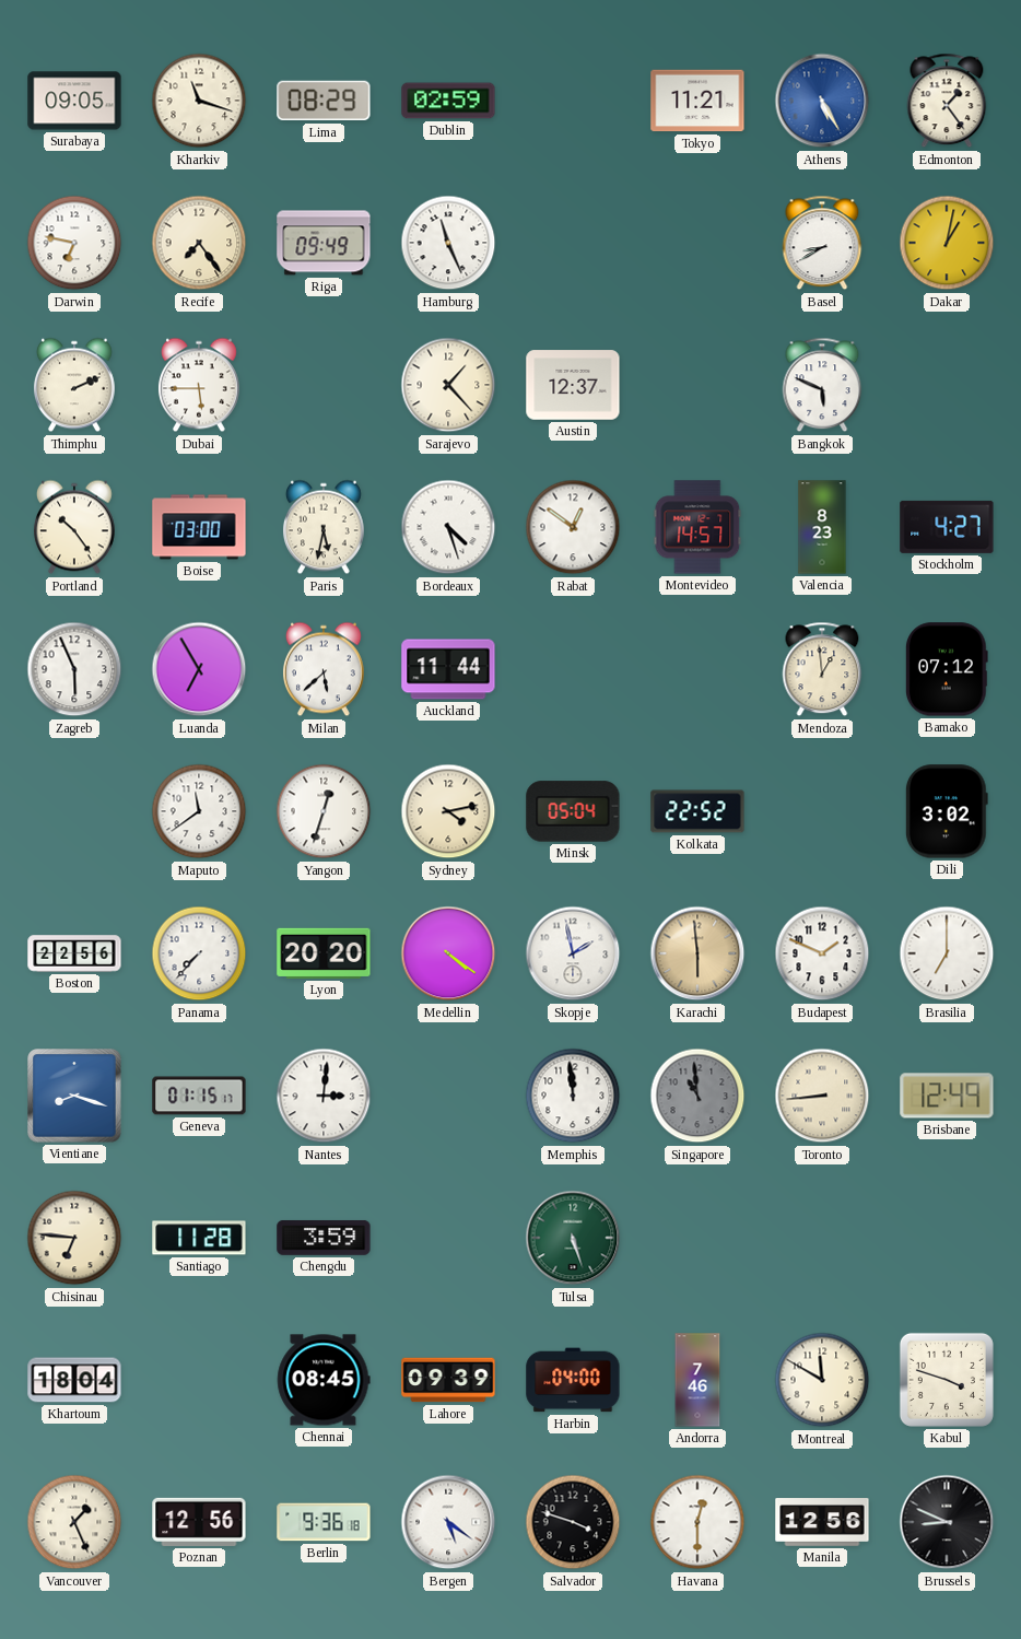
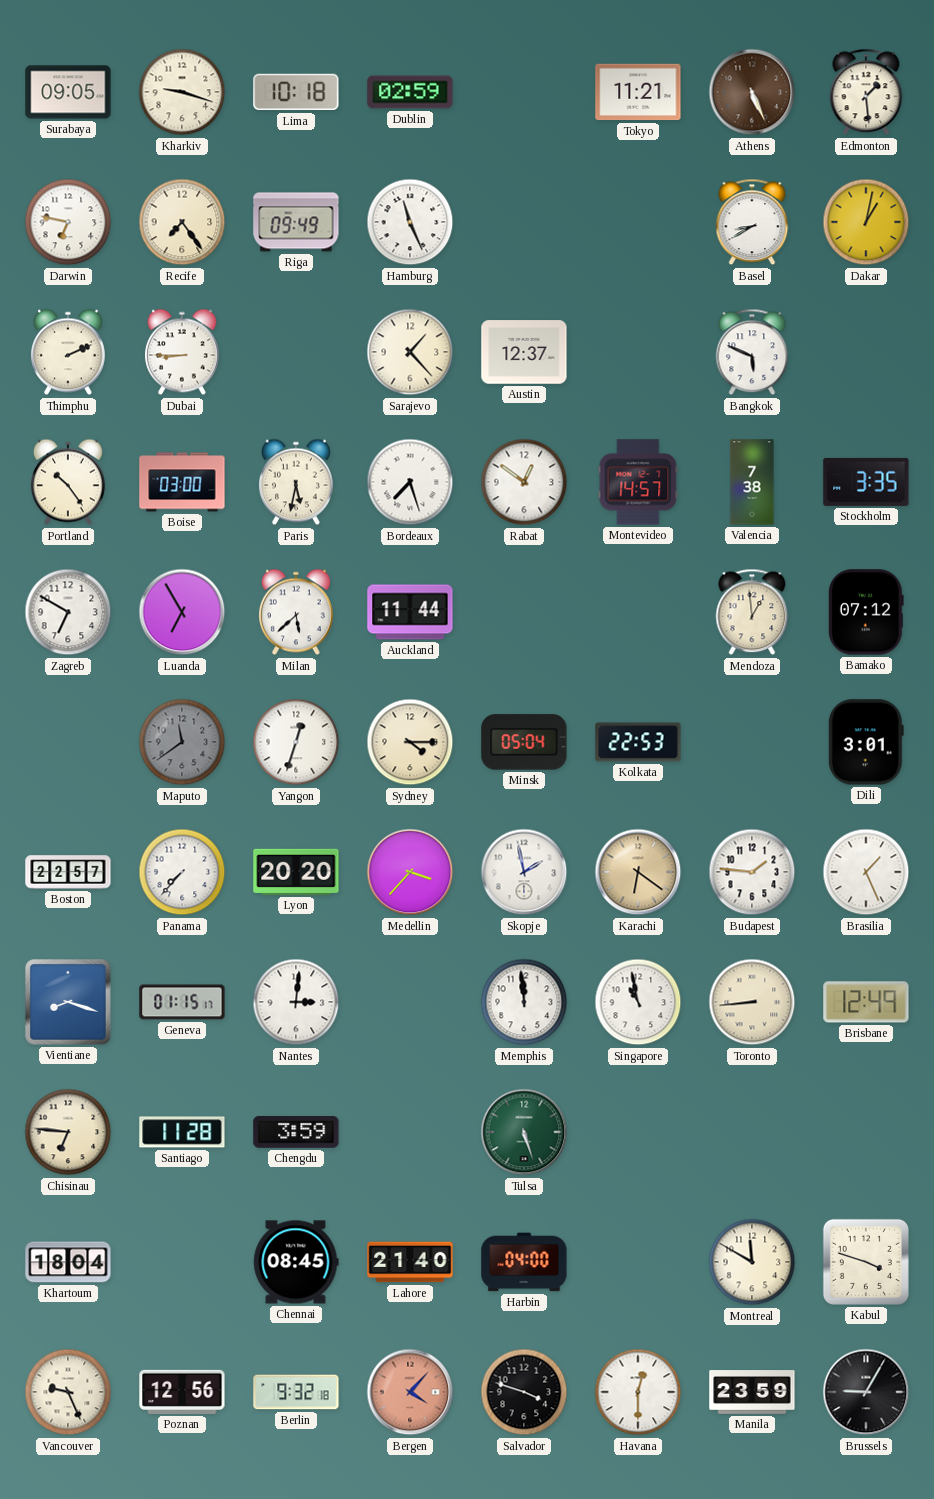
Kharkiv: 11:18 -> 9:18 (182, 92)
Lima: 08:29 -> 10:18 (296, 92)
Athens: 5:25 -> 5:26 (752, 92)
Athens dial: blue -> brown (752, 92)
Edmonton: 1:24 -> 1:29 (866, 92)
Dubai: 5:45 -> 8:45 (182, 352)
Bordeaux: 4:27 -> 7:27 (410, 482)
Valencia: 8:23 -> 7:38 (752, 482)
Stockholm: 4:27 -> 3:35 (866, 482)
Zagreb: 5:56 -> 6:50 (68, 612)
Maputo dial: white -> grey (182, 742)
Sydney: 4:13 -> 4:15 (410, 742)
Kolkata: 22:52 -> 22:53 (638, 742)
Dili: 3:02 -> 3:01 (866, 742)
Boston: 22:56 -> 22:57 (68, 872)
Medellin: 4:21 -> 3:37 (410, 872)
Karachi: 5:59 -> 6:21 (638, 872)
Budapest: 1:49 -> 1:46 (752, 872)
Brasilia: 7:00 -> 1:26 (866, 872)
Singapore: 10:59 -> 10:58 (638, 1002)
Singapore dial: grey -> white (638, 1002)
Lahore: 09:39 -> 21:40 (410, 1262)
Andorra: 7:46 -> none (697, 1380)
Vancouver: 1:26 -> 9:26 (68, 1392)
Berlin: 9:36 -> 9:32 (296, 1392)
Bergen: 5:21 -> 4:07 (410, 1392)
Bergen dial: white -> salmon (410, 1392)
Manila: 12:56 -> 23:59 (752, 1392)
Brussels: 8:49 -> 9:05 (866, 1392)
